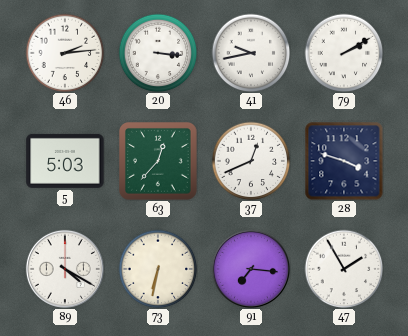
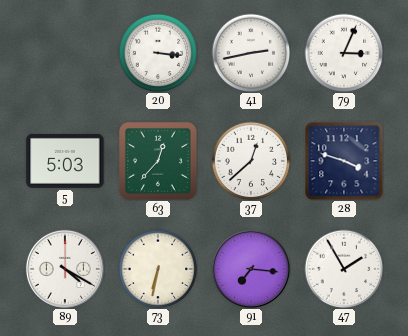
46: 2:14 -> none (65, 53)
41: 9:43 -> 2:43 (251, 53)
79: 2:10 -> 3:04 (344, 53)
37: 12:41 -> 12:38 (251, 161)
